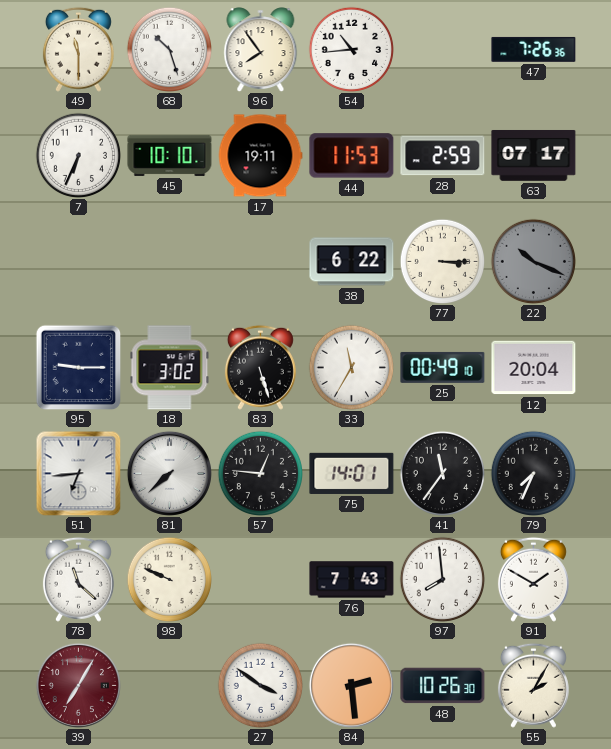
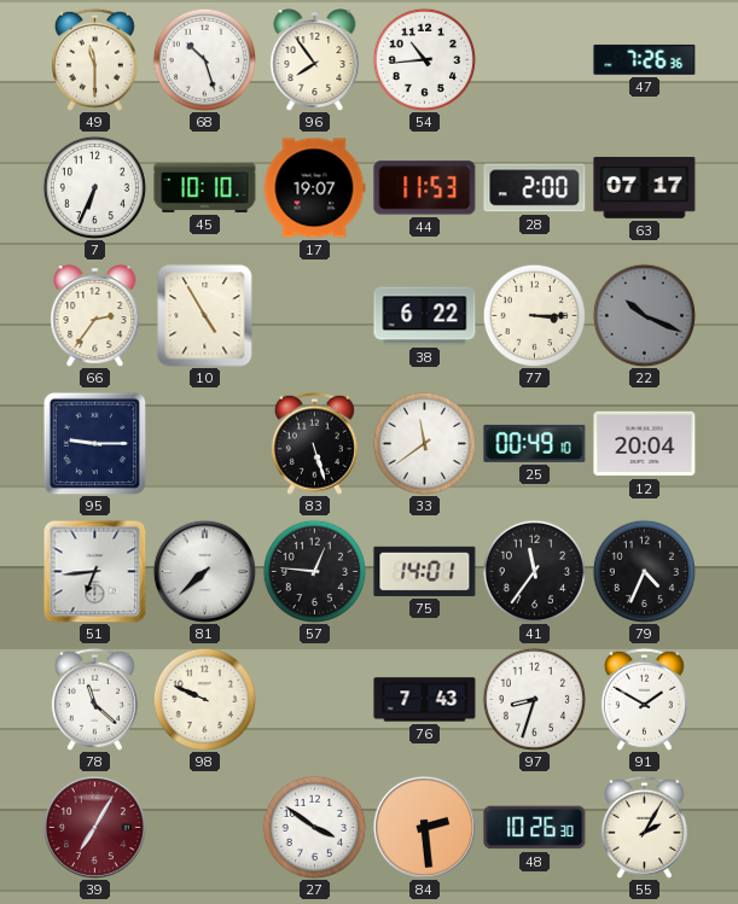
17: 19:11 -> 19:07 (314, 188)
28: 2:59 -> 2:00 (535, 188)
66: none -> 2:36 (95, 316)
10: none -> 4:55 (205, 316)
18: 3:02 -> none (170, 368)
33: 11:35 -> 11:39 (424, 443)
79: 7:34 -> 4:34 (644, 571)
97: 7:59 -> 8:33 (534, 699)
